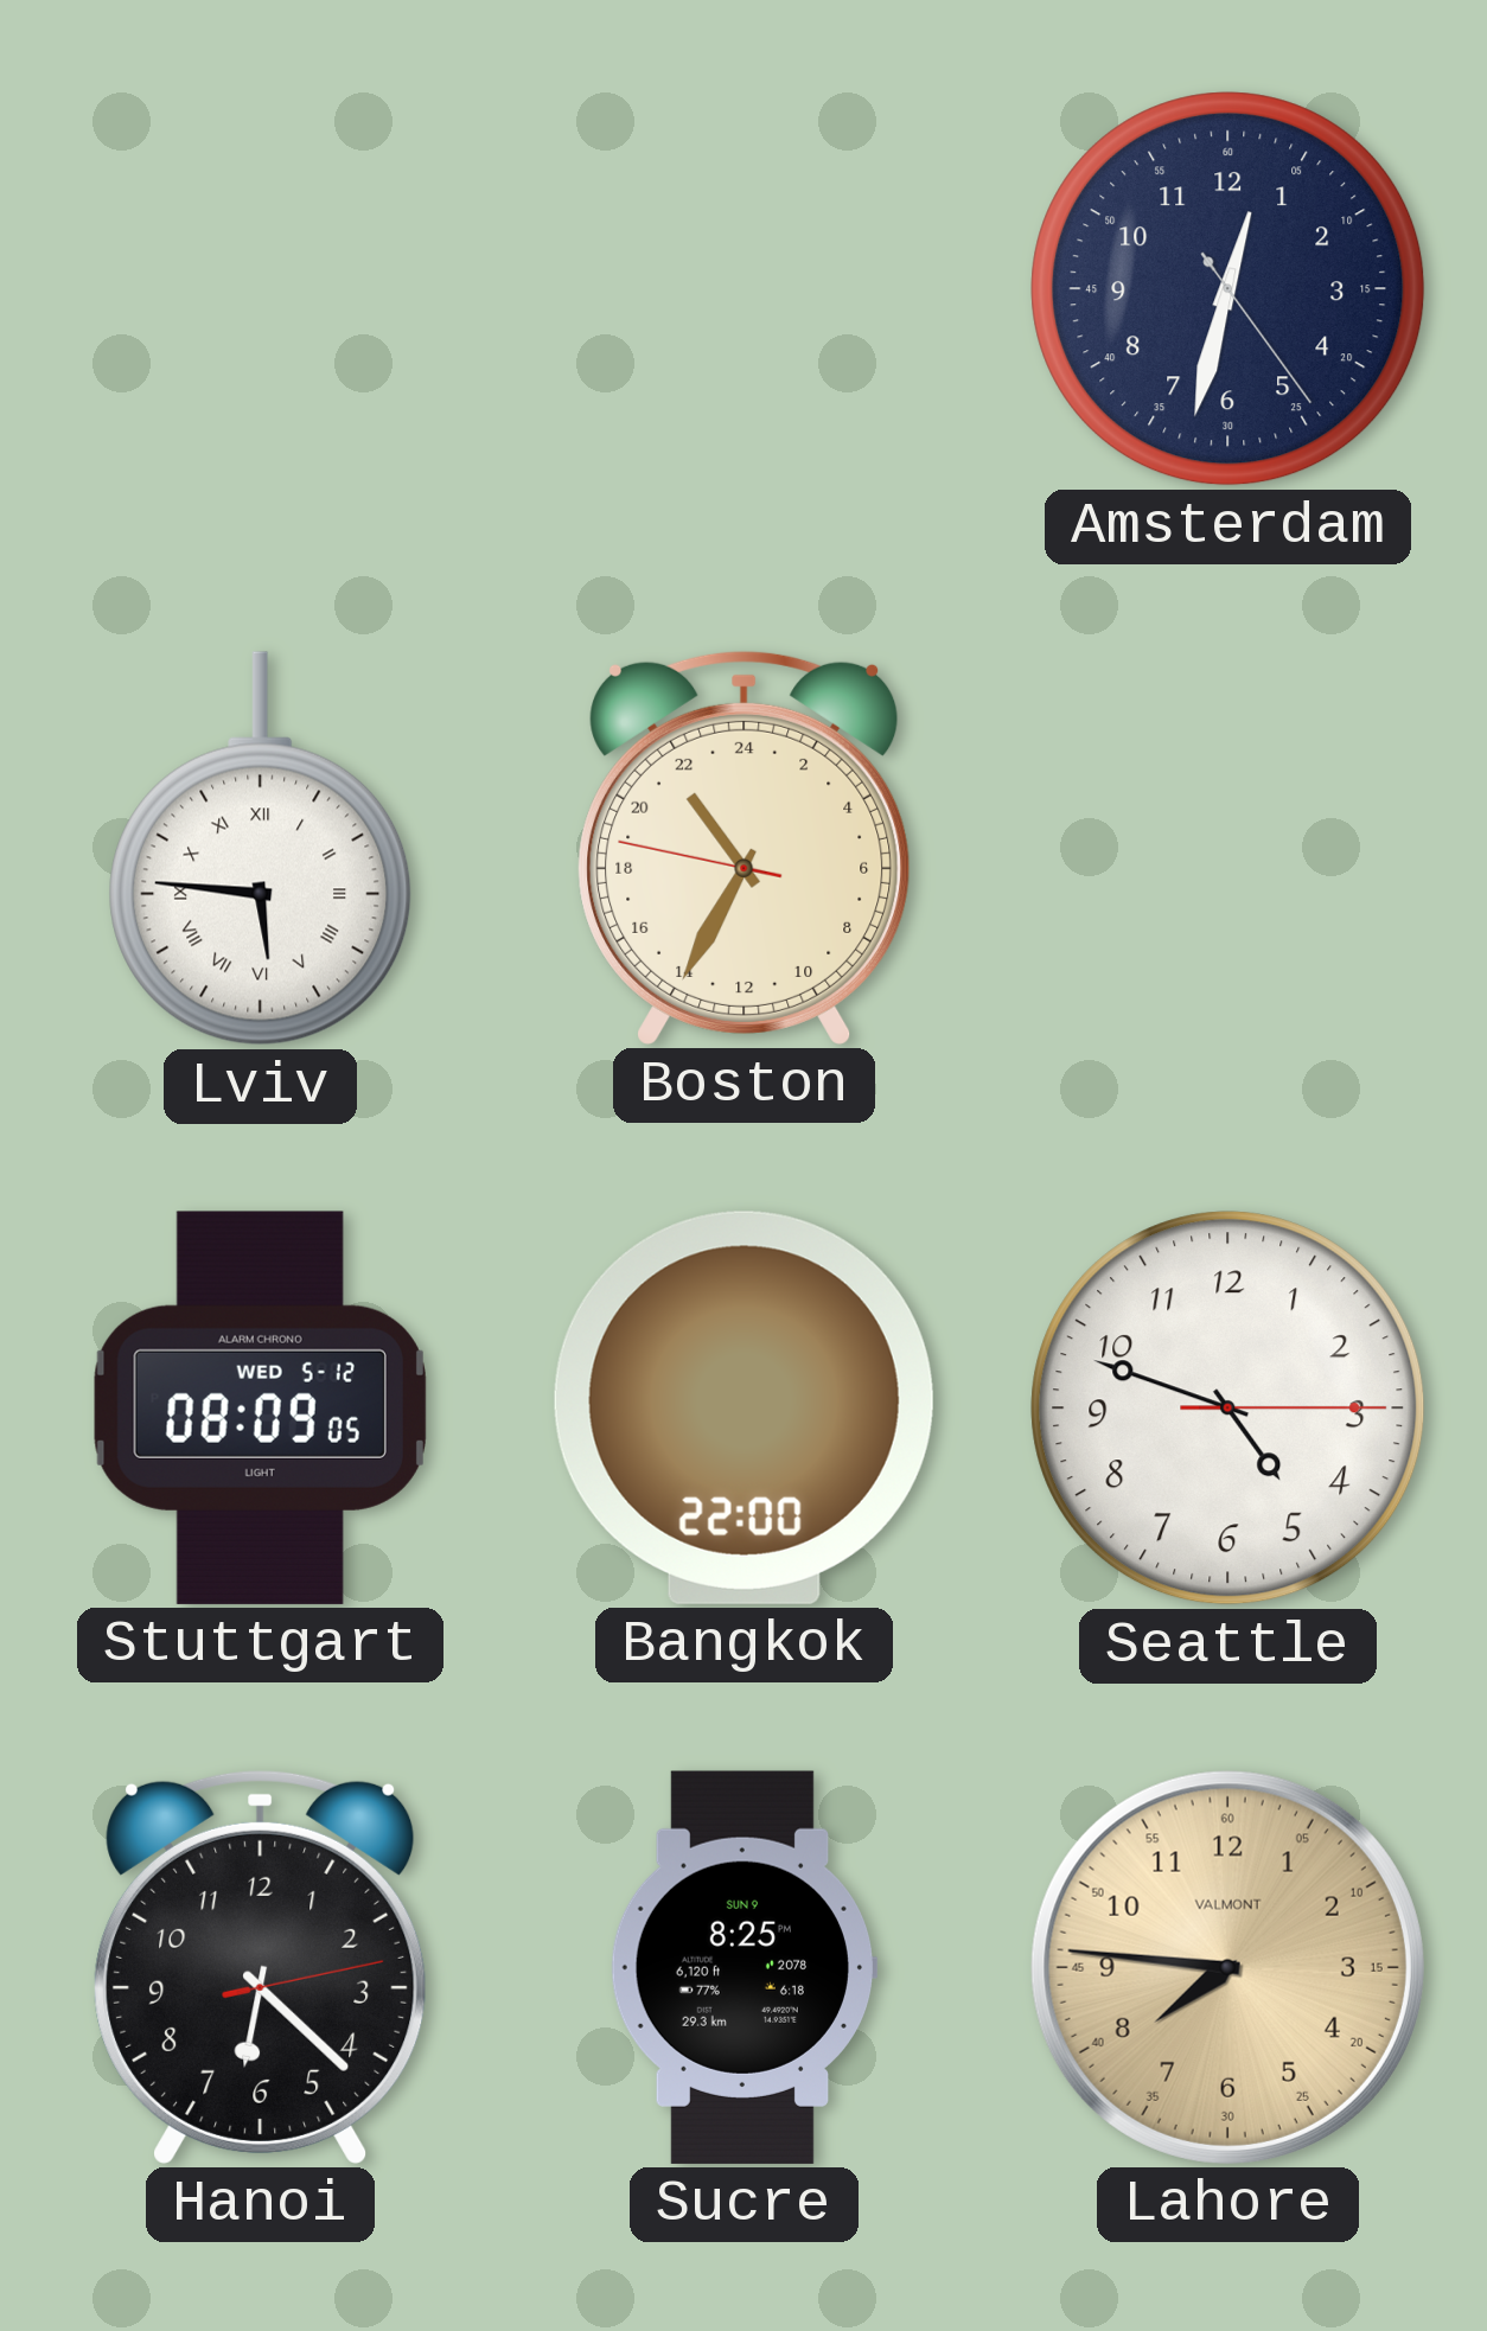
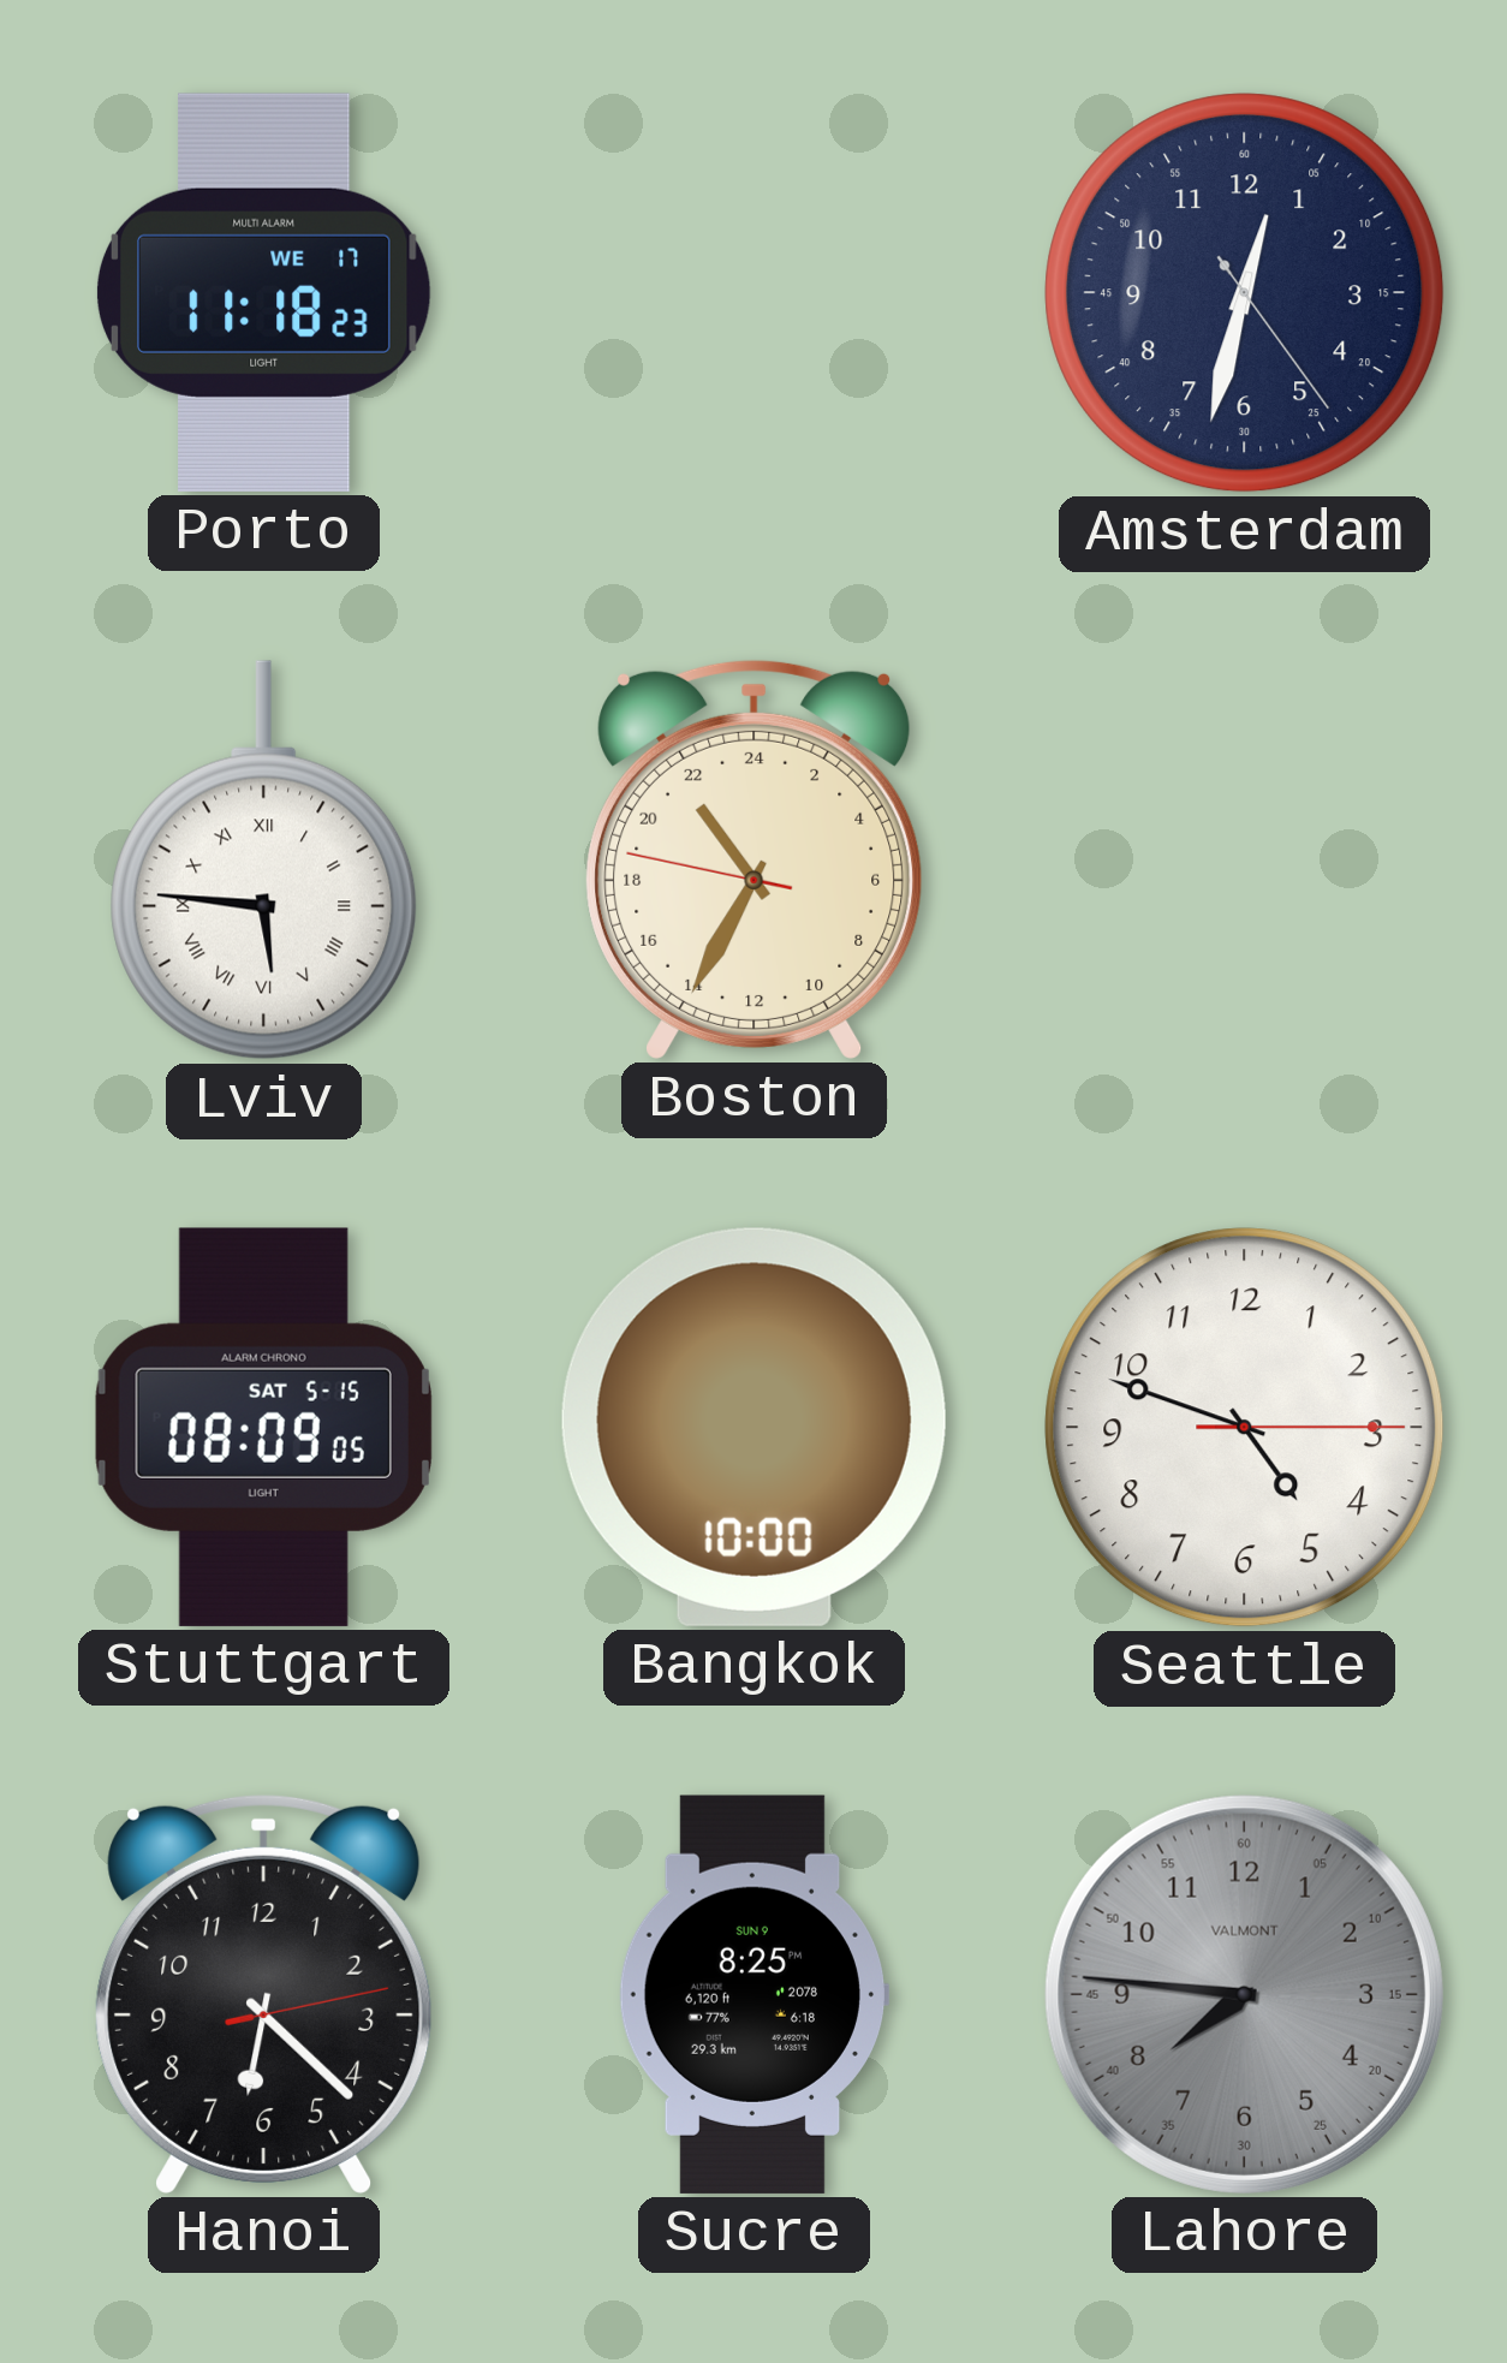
Porto: none -> 11:18 (263, 292)
Stuttgart date: WED 5-12 -> SAT 5-15 (263, 1427)
Bangkok: 22:00 -> 10:00 (753, 1427)
Lahore dial: champagne -> grey (1244, 1994)
